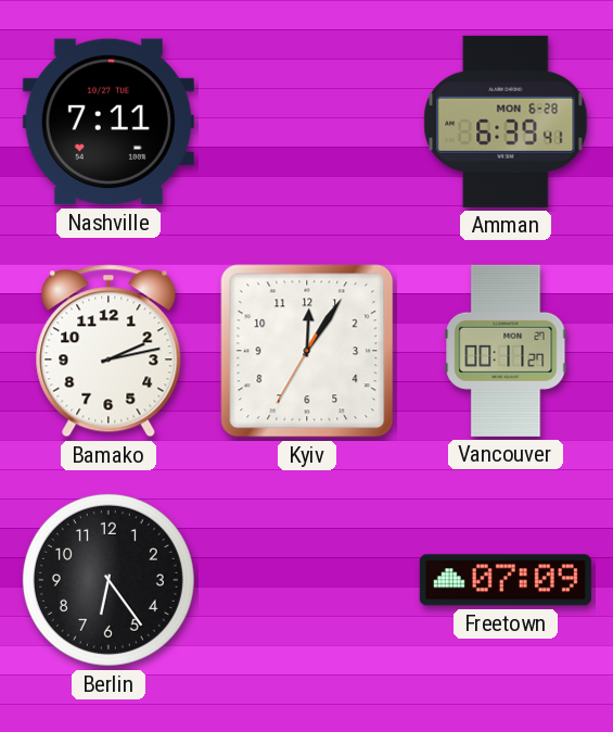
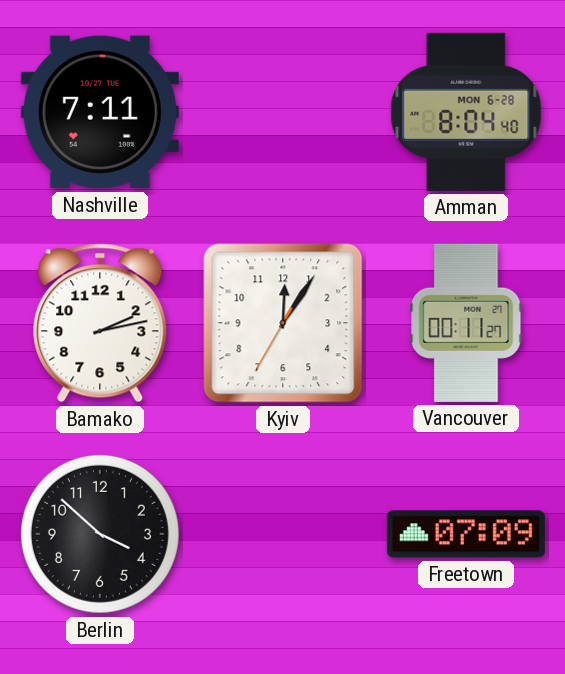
Amman: 6:39 -> 8:04 (466, 112)
Berlin: 6:24 -> 3:52 (100, 534)
